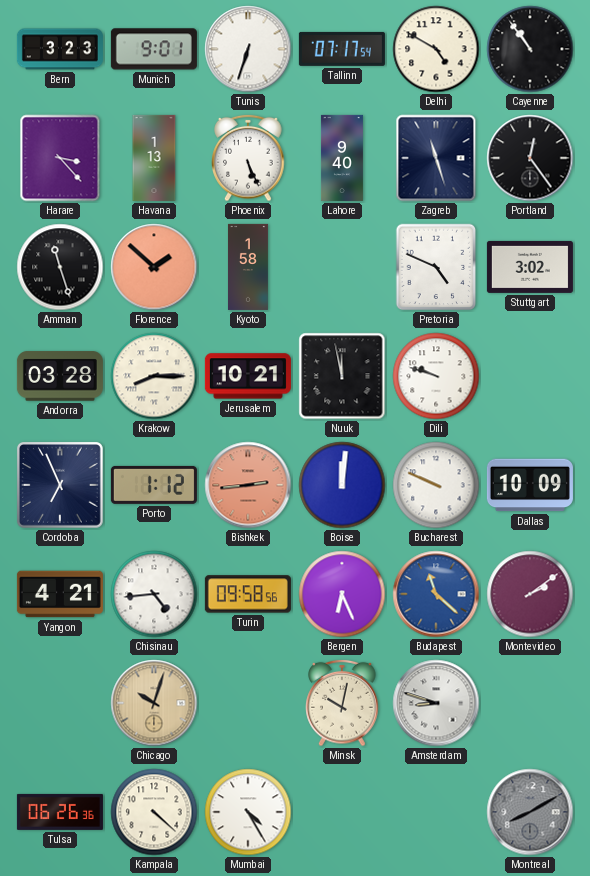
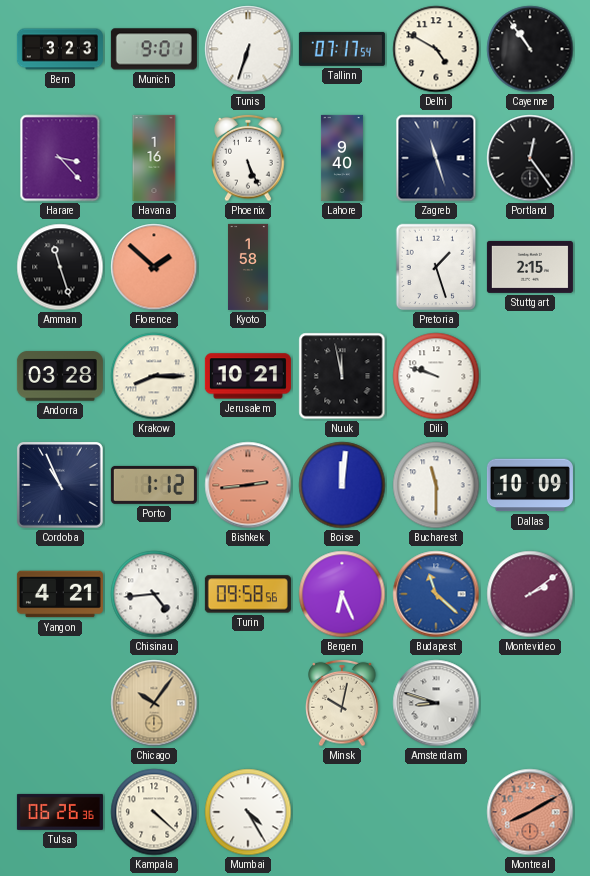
Havana: 1:13 -> 1:16 (154, 158)
Pretoria: 4:49 -> 1:27 (436, 267)
Stuttgart: 3:02 -> 2:15 (530, 267)
Cordoba: 6:56 -> 10:56 (60, 485)
Bucharest: 9:49 -> 11:30 (436, 485)
Chicago: 10:03 -> 10:06 (154, 703)
Montreal dial: grey -> salmon (530, 812)
